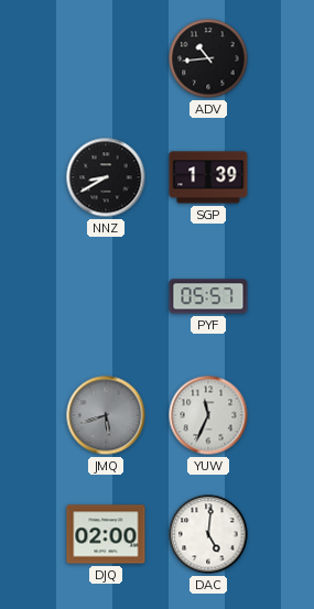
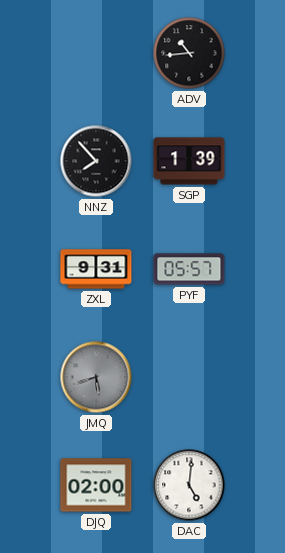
NNZ: 8:40 -> 7:53 (96, 161)
ZXL: none -> 9:31 (96, 269)
YUW: 11:34 -> none (208, 415)
